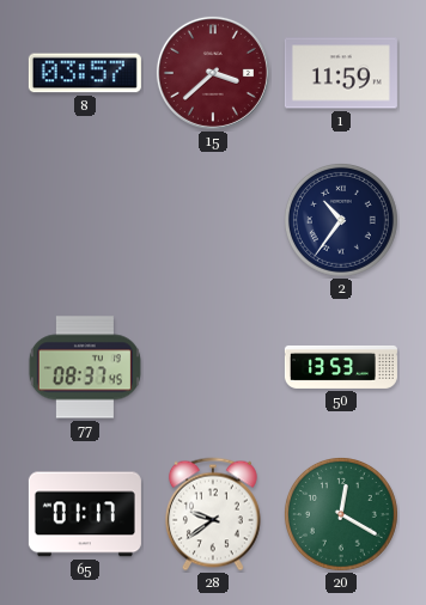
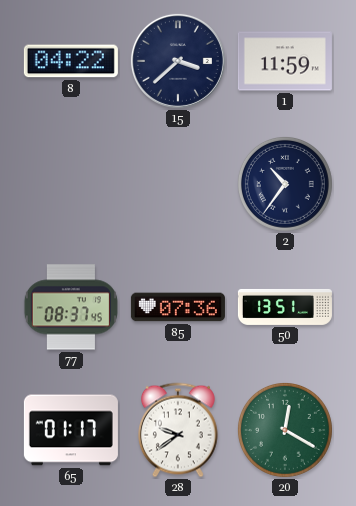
8: 03:57 -> 04:22 (71, 61)
15 dial: burgundy -> navy (178, 61)
85: none -> 07:36 (178, 307)
50: 13:53 -> 13:51 (285, 307)
